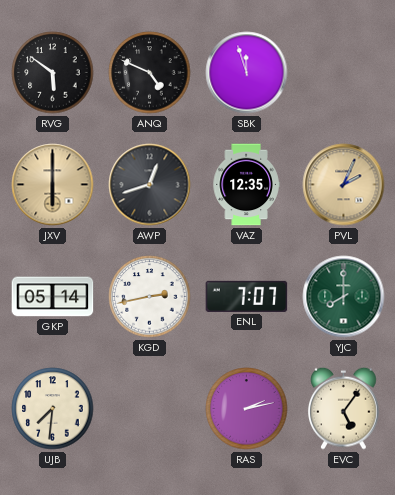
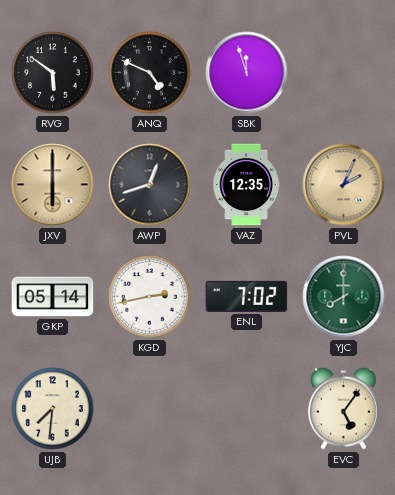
ENL: 7:07 -> 7:02 (247, 296)
RAS: 2:13 -> none (247, 409)
